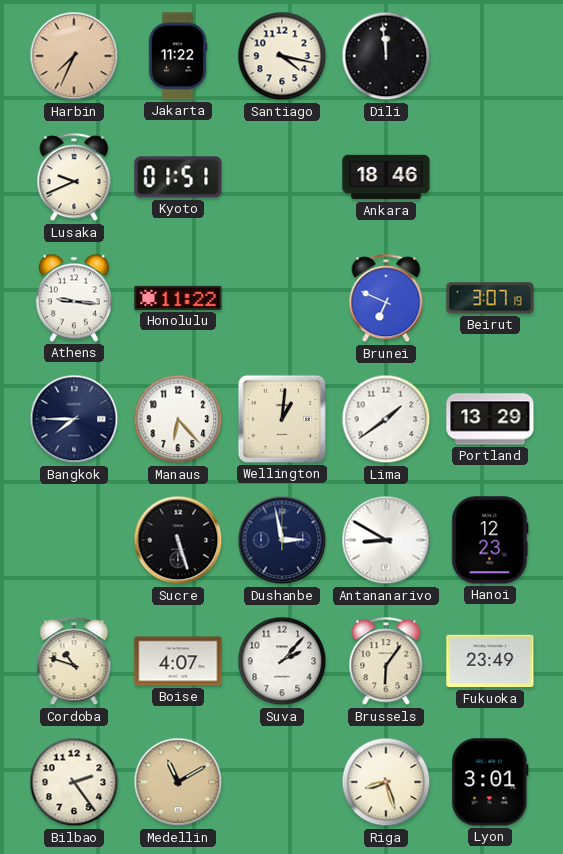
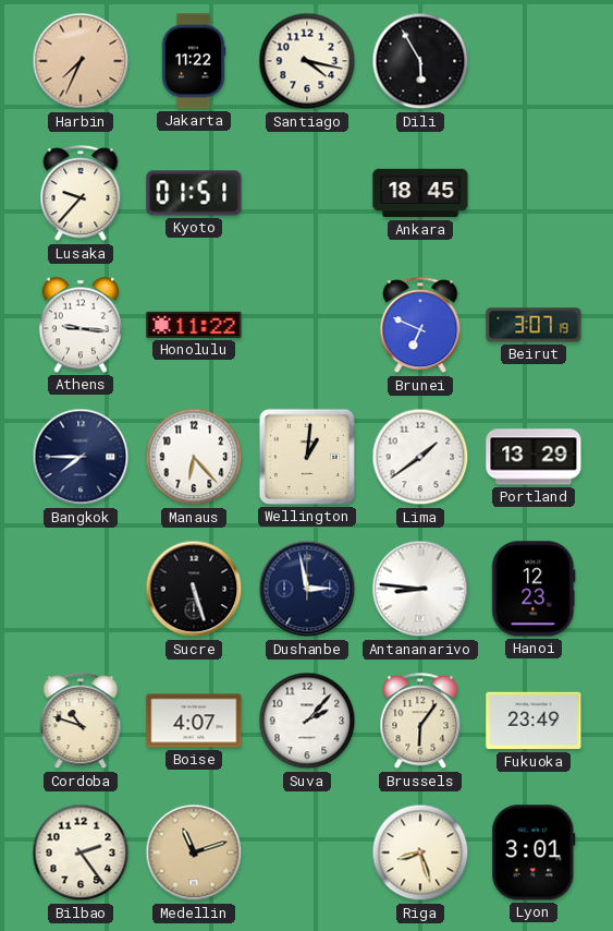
Dili: 11:59 -> 5:55 (420, 61)
Lusaka: 9:41 -> 9:37 (81, 194)
Ankara: 18:46 -> 18:45 (420, 193)
Antananarivo: 8:50 -> 8:46 (420, 589)
Medellin: 11:10 -> 11:12 (194, 853)
